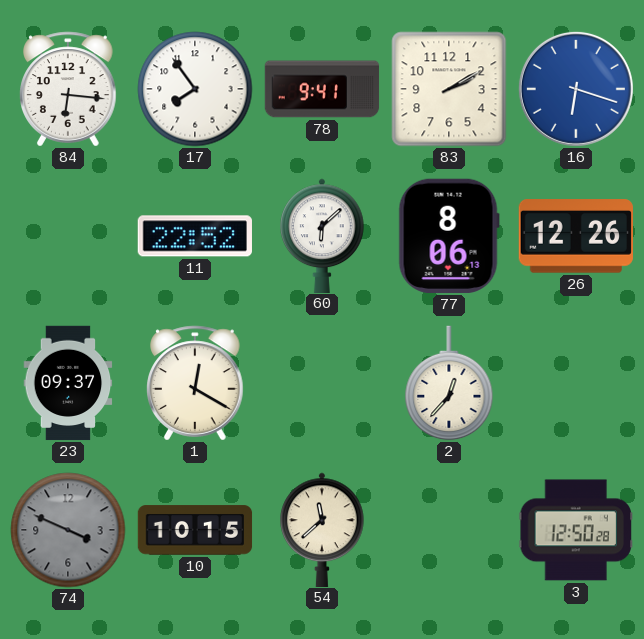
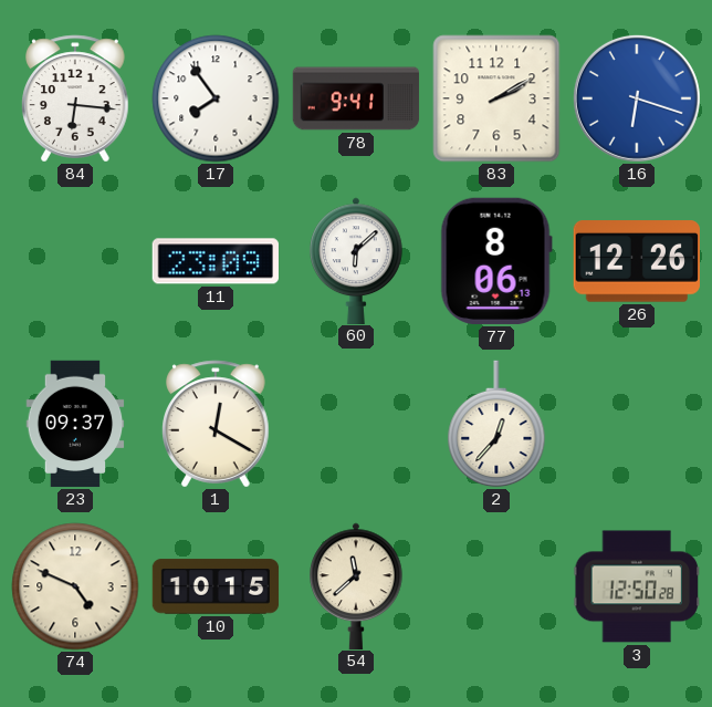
11: 22:52 -> 23:09 (216, 261)
74: 3:49 -> 4:49 (75, 586)
74 dial: grey -> cream (75, 586)
